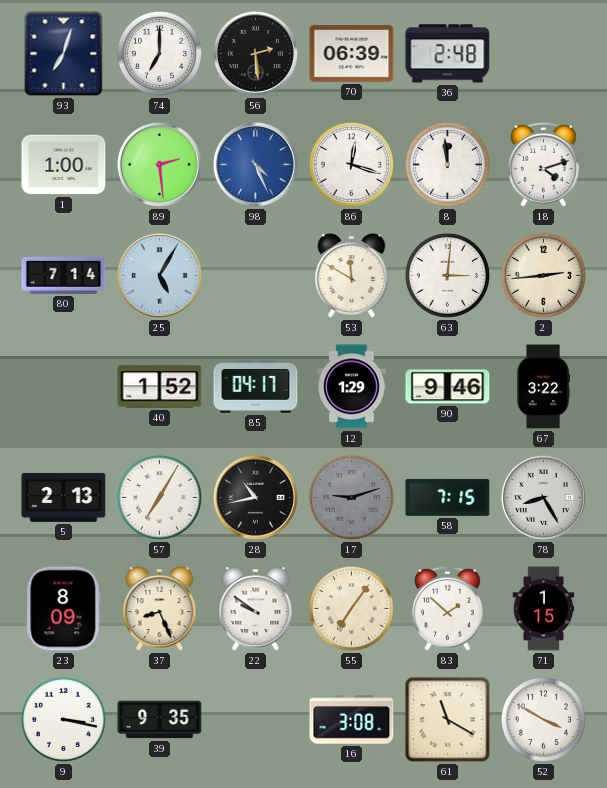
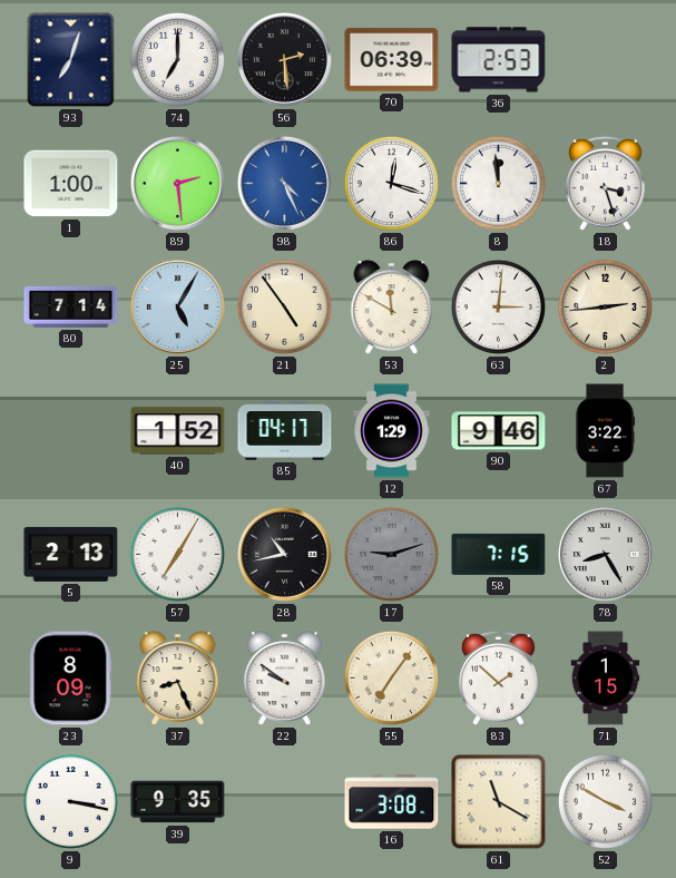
36: 2:48 -> 2:53 (499, 60)
18: 4:12 -> 3:27 (606, 183)
21: none -> 4:54 (284, 306)
